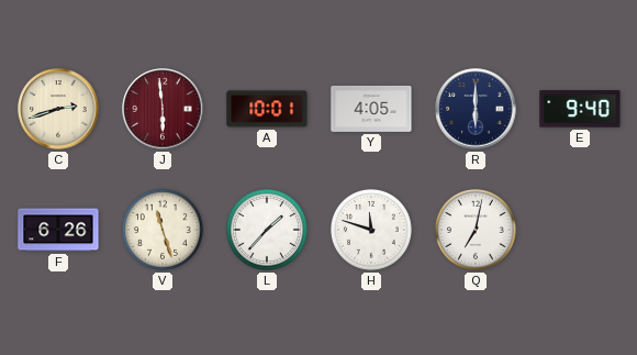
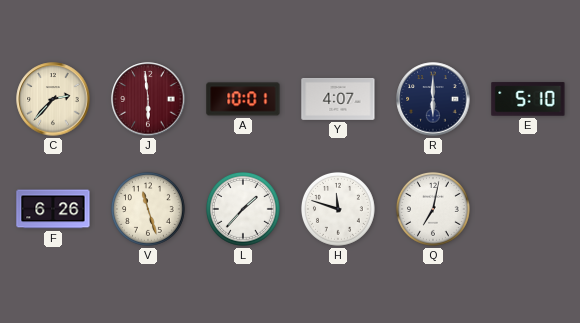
C: 2:42 -> 2:37 (53, 99)
Y: 4:05 -> 4:07 (338, 99)
E: 9:40 -> 5:10 (528, 99)
